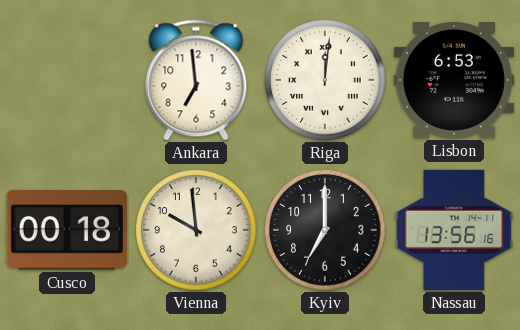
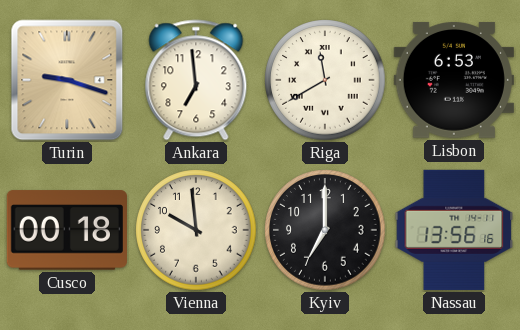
Turin: none -> 9:18 (67, 80)
Riga: 12:01 -> 11:40 (325, 80)
